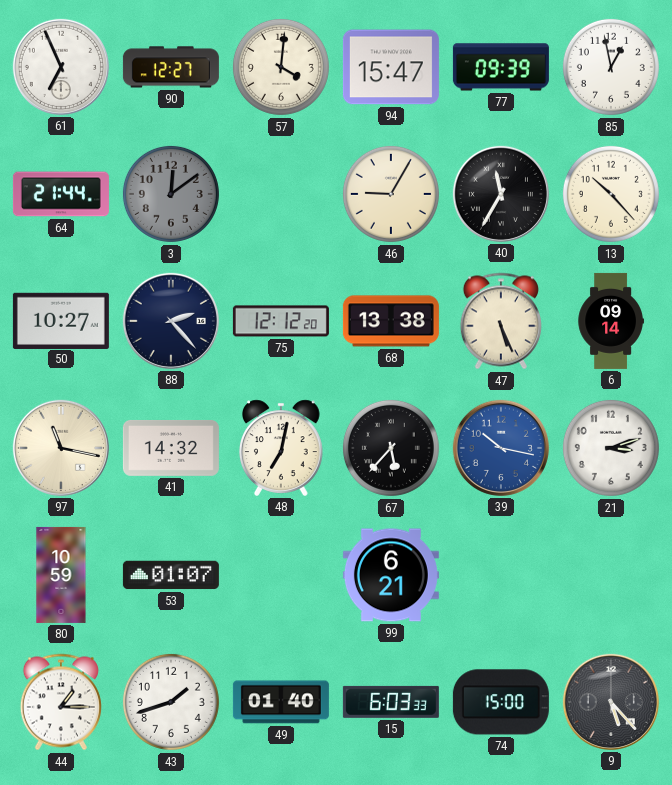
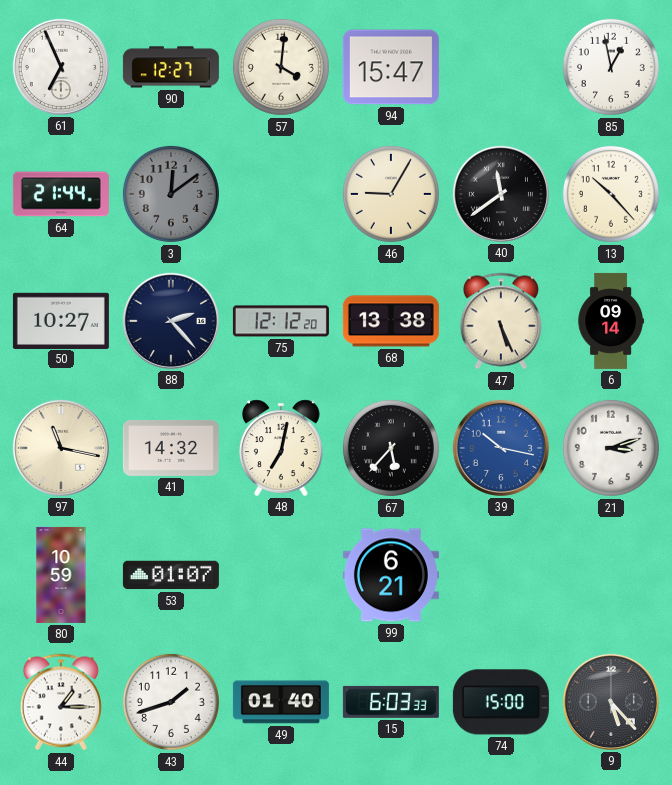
77: 09:39 -> none (501, 67)
40: 11:35 -> 11:39 (501, 194)
